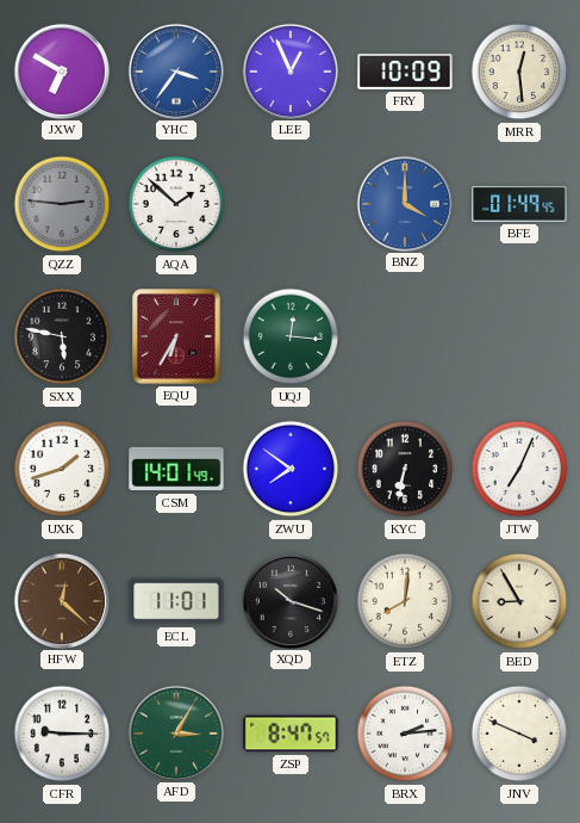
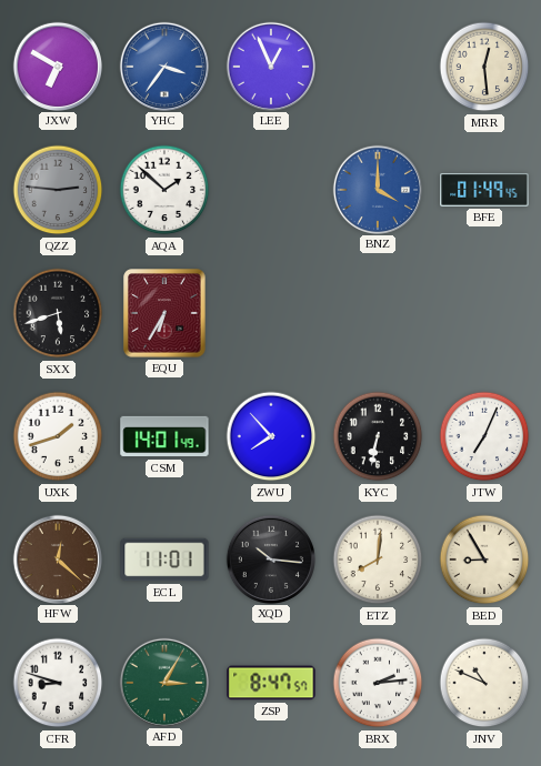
FRY: 10:09 -> none (405, 73)
SXX: 5:47 -> 5:42 (58, 313)
UQJ: 12:16 -> none (291, 336)
ZWU: 7:51 -> 7:53 (271, 436)
XQD: 10:18 -> 10:16 (270, 558)
CFR: 9:15 -> 8:48 (58, 683)
JNV: 3:49 -> 10:49 (484, 683)
